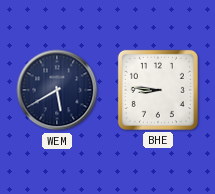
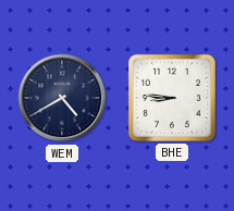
WEM: 5:40 -> 4:40 (62, 98)
